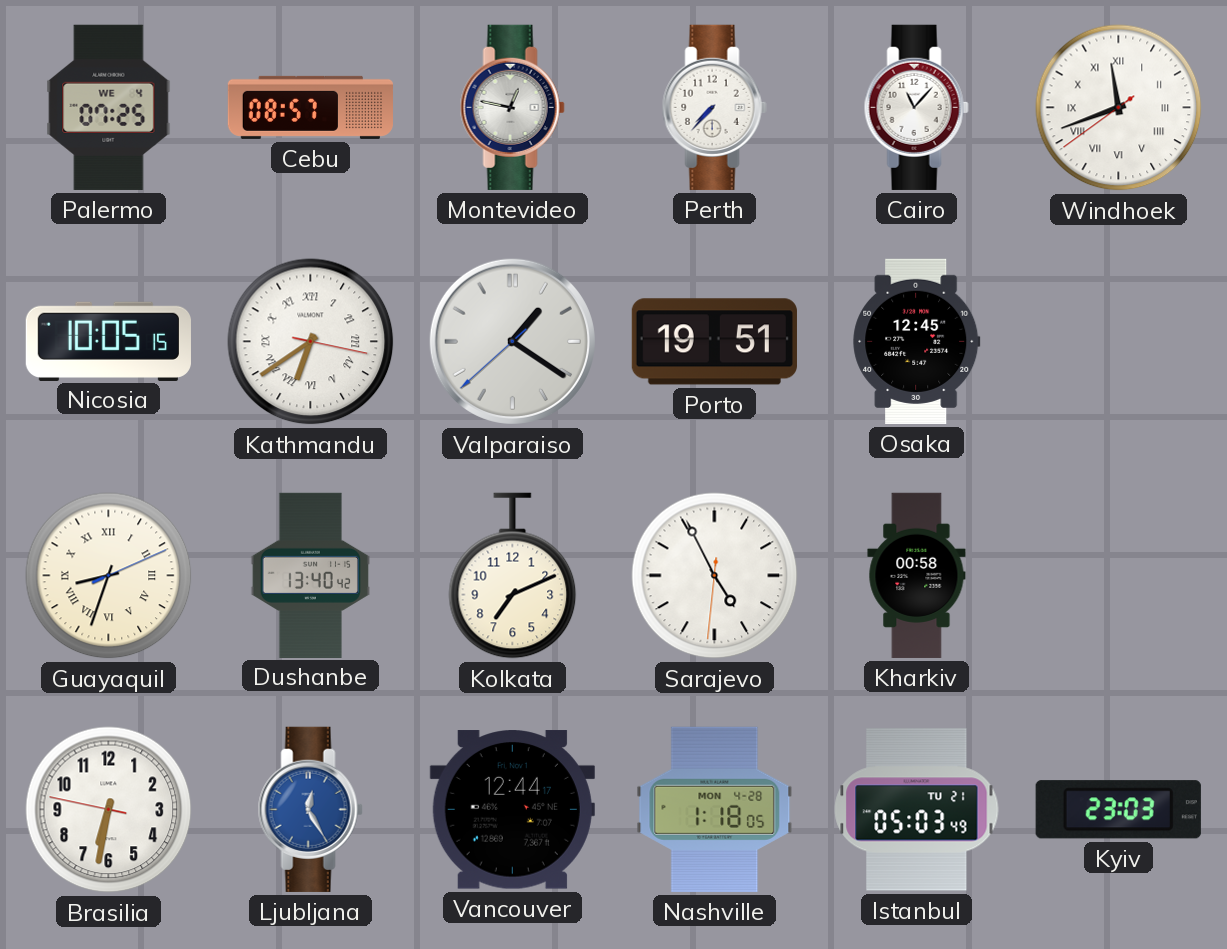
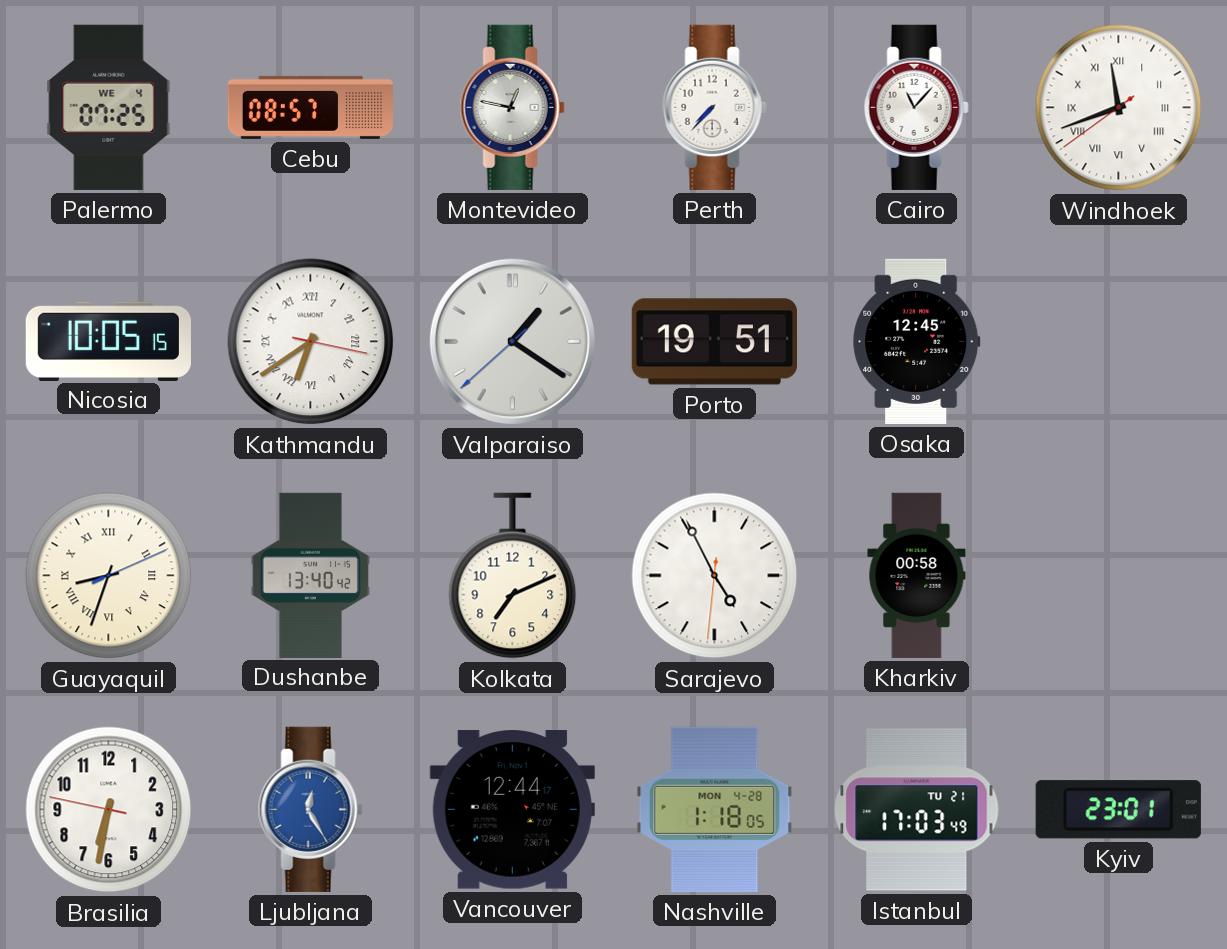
Istanbul: 05:03 -> 17:03 (917, 810)
Kyiv: 23:03 -> 23:01 (1118, 810)
